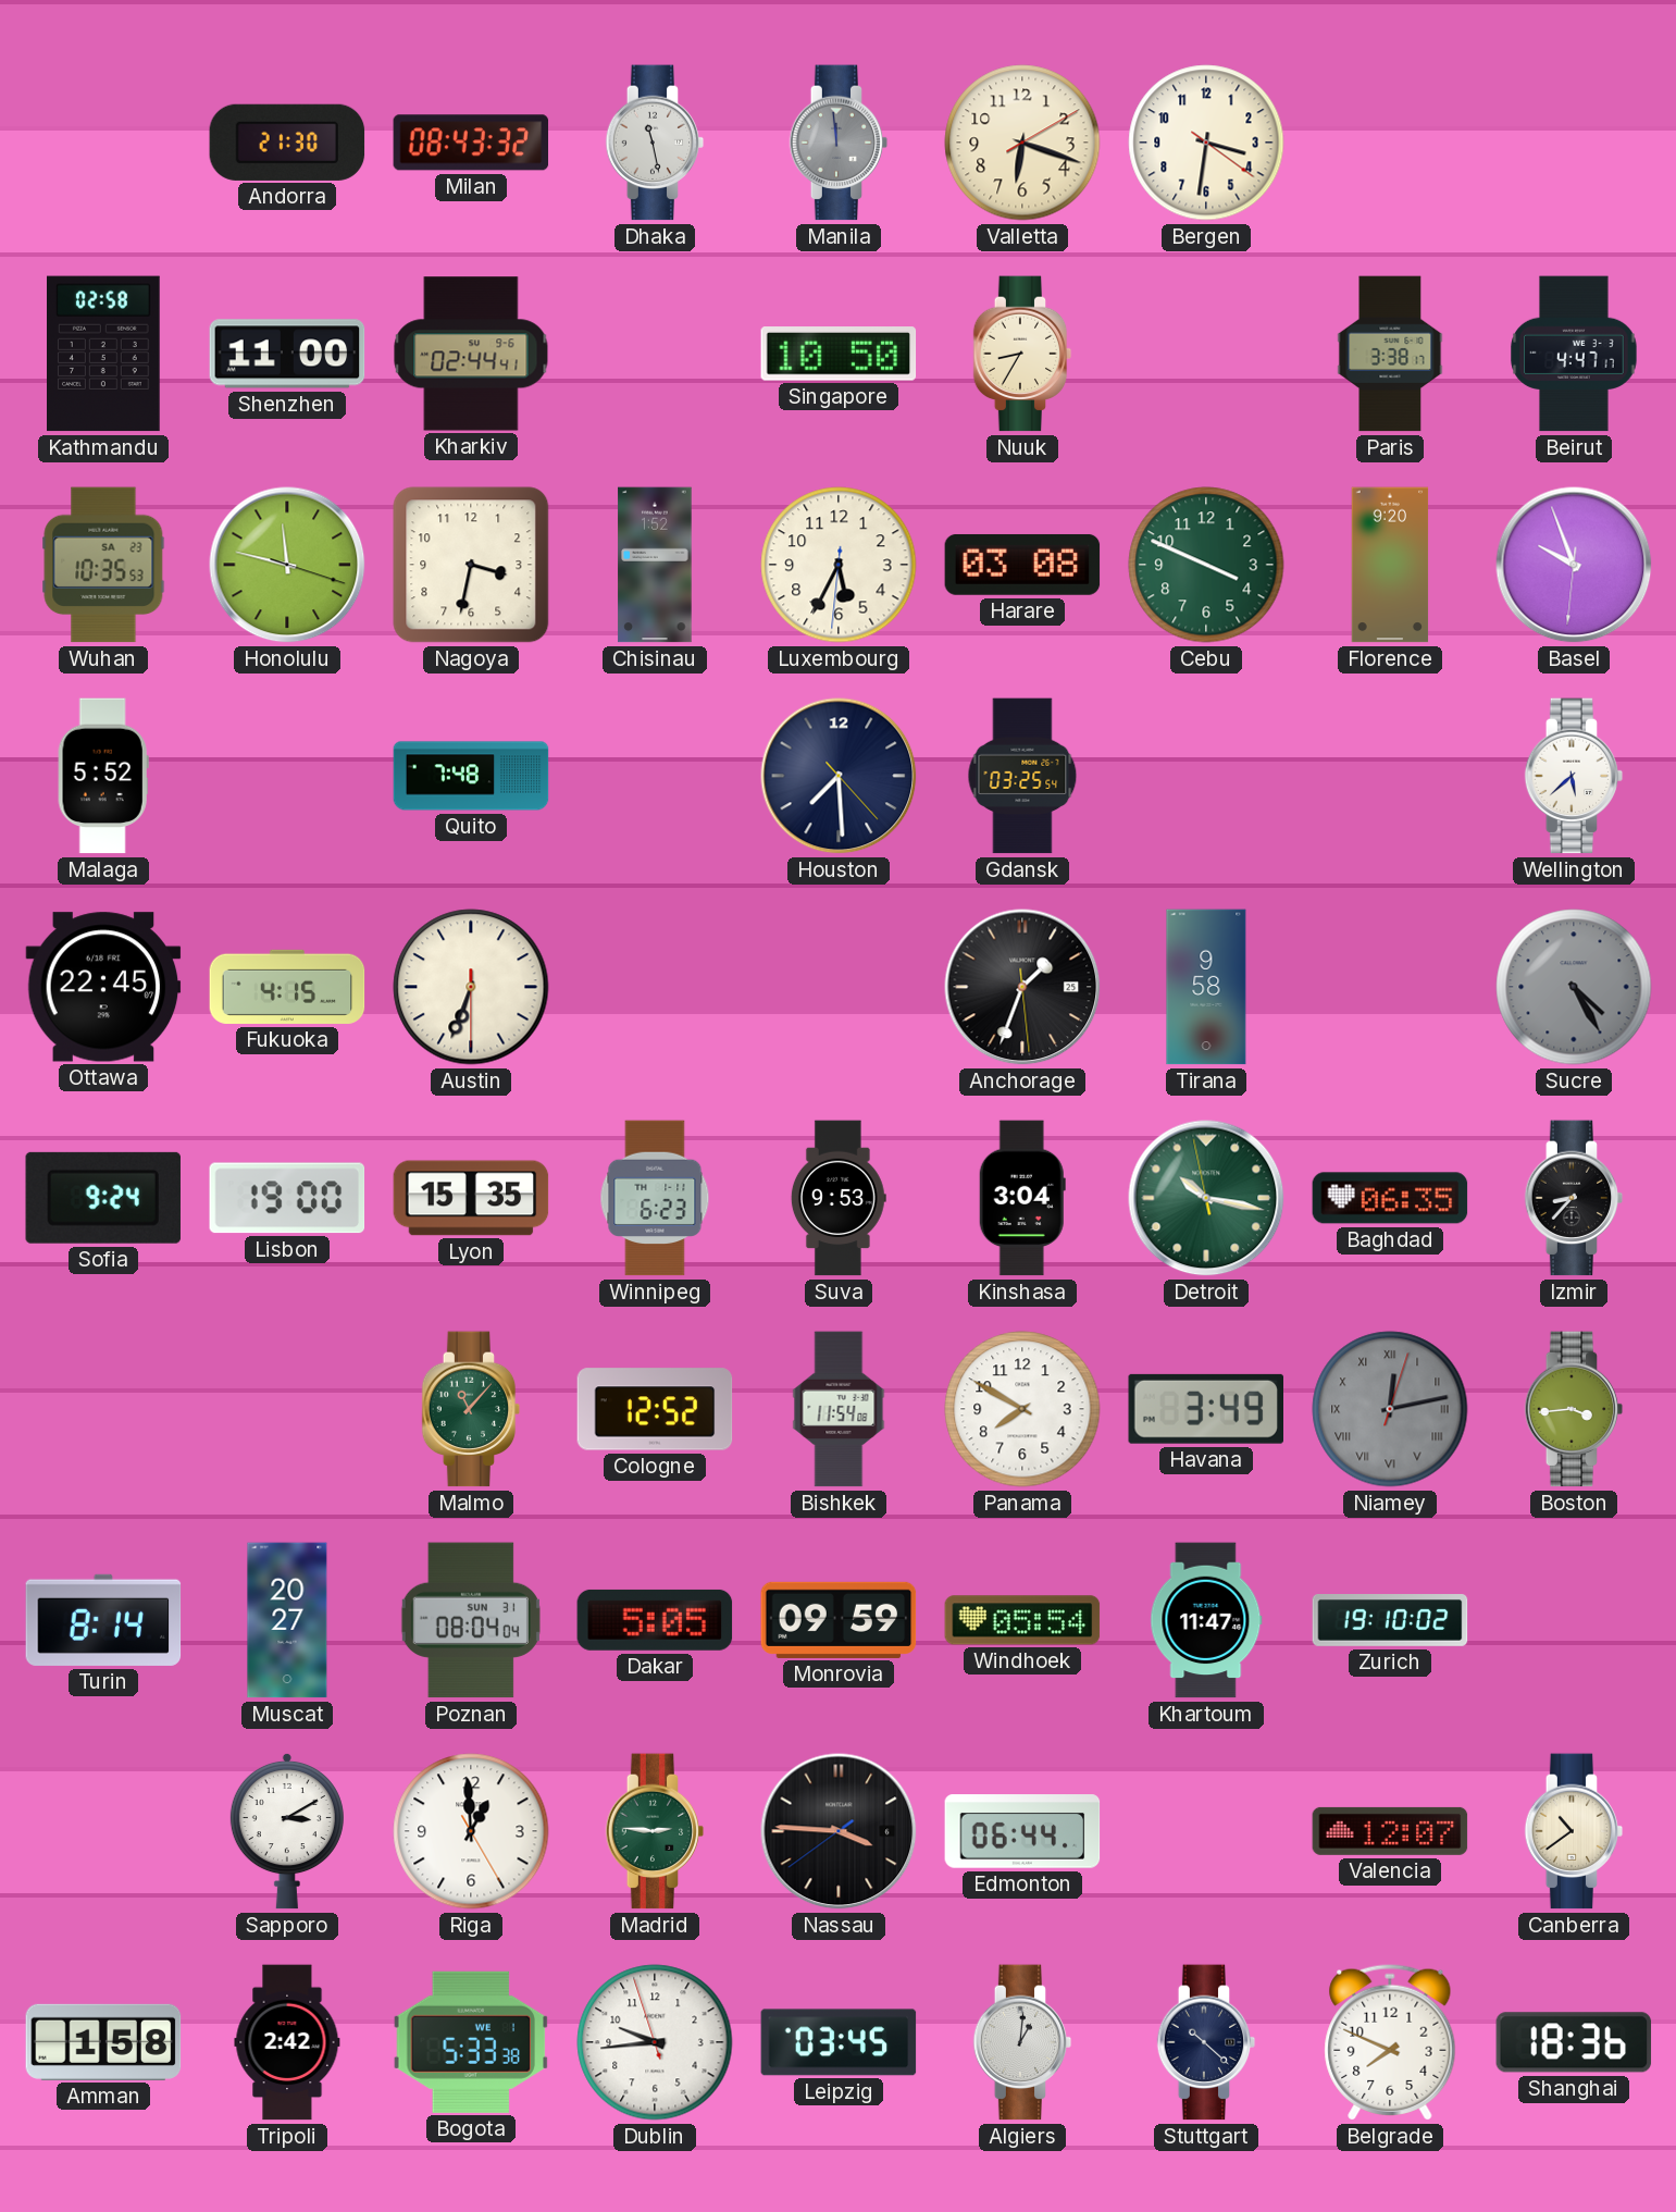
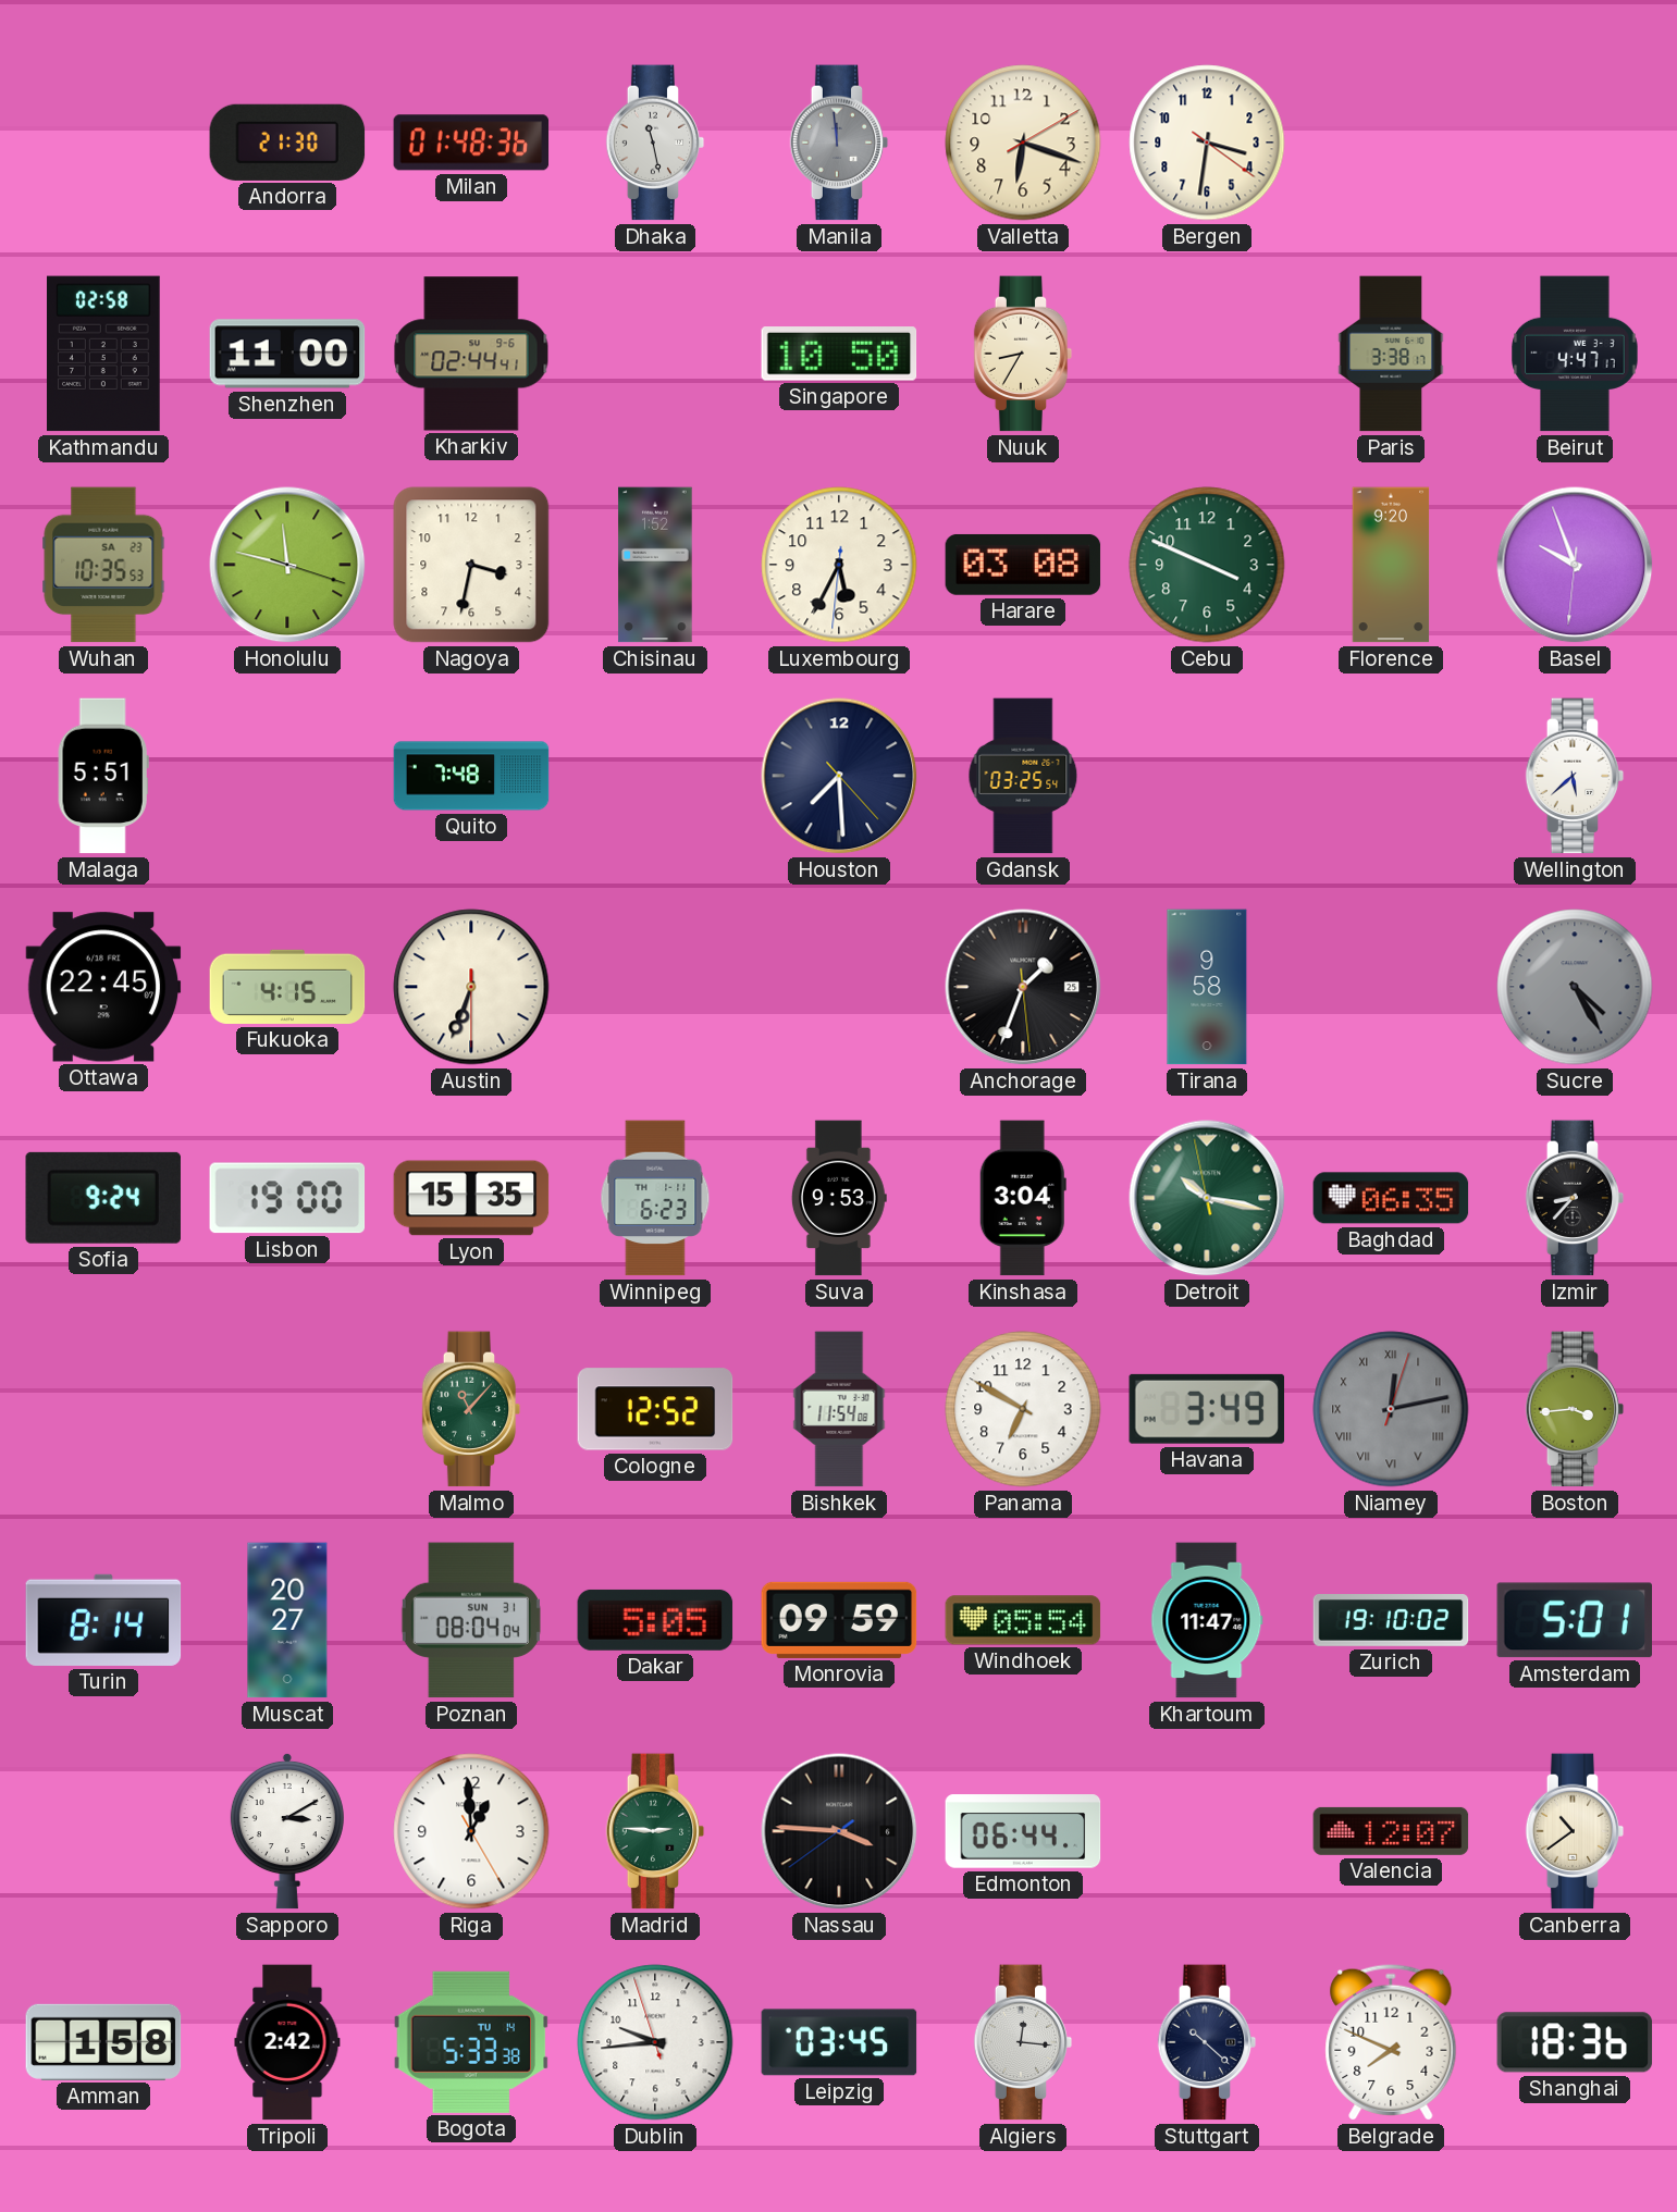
Milan: 08:43 -> 01:48 (471, 143)
Malaga: 5:52 -> 5:51 (103, 776)
Panama: 7:50 -> 6:50 (1023, 1409)
Amsterdam: none -> 5:01 (1574, 1620)
Bogota date: WE 1 -> TU 14 (471, 2042)
Algiers: 1:01 -> 12:16 (1023, 2042)
